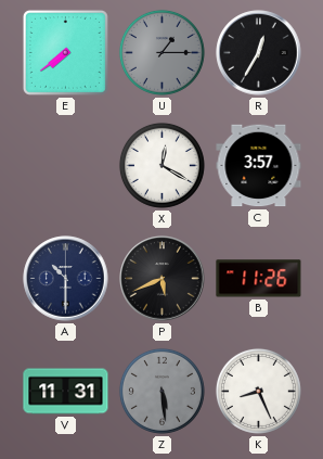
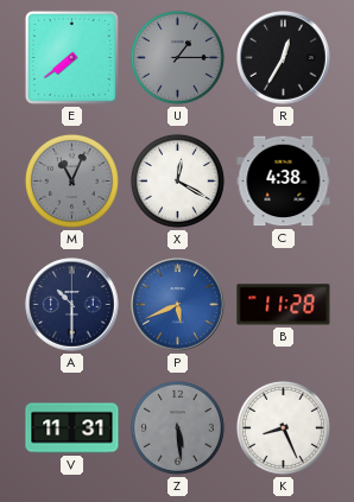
M: none -> 11:04 (71, 180)
C: 3:57 -> 4:38 (284, 182)
P dial: black -> blue (178, 305)
B: 11:26 -> 11:28 (284, 305)
